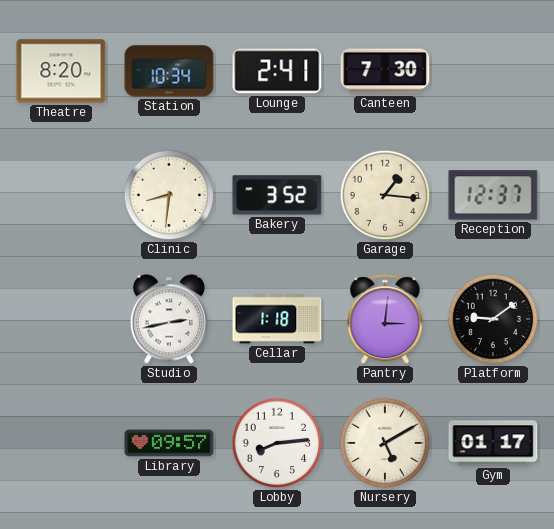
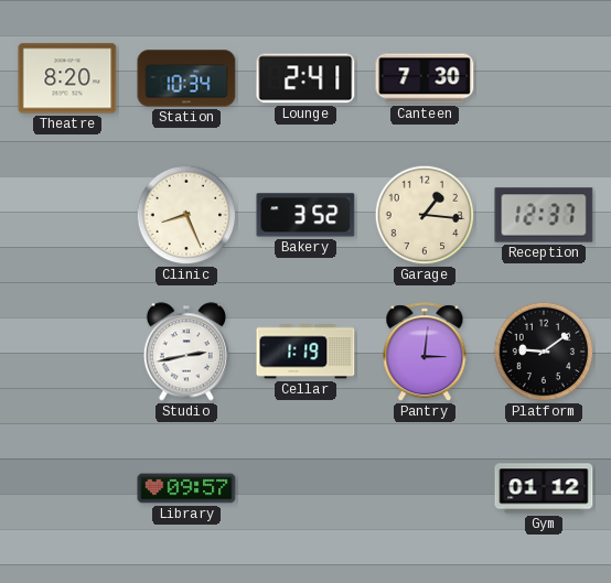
Clinic: 8:31 -> 8:26 (186, 215)
Cellar: 1:18 -> 1:19 (305, 352)
Lobby: 8:14 -> none (277, 443)
Nursery: 5:10 -> none (385, 443)
Gym: 01:17 -> 01:12 (544, 488)
